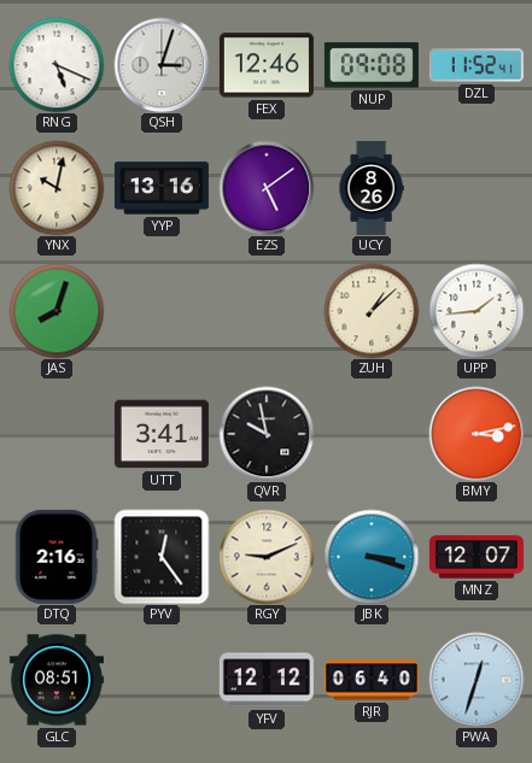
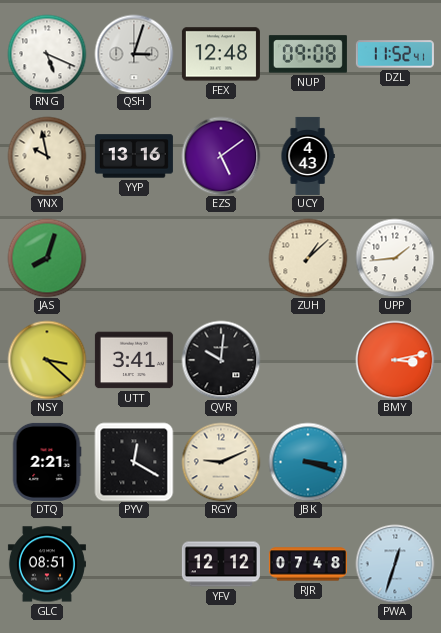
FEX: 12:46 -> 12:48 (221, 54)
YNX: 10:02 -> 9:58 (47, 156)
UCY: 8:26 -> 4:43 (308, 156)
NSY: none -> 3:22 (47, 360)
QVR: 9:58 -> 10:01 (221, 360)
DTQ: 2:16 -> 2:21 (47, 462)
PYV: 12:24 -> 12:20 (134, 462)
MNZ: 12:07 -> none (477, 557)
RJR: 06:40 -> 07:48 (308, 564)
